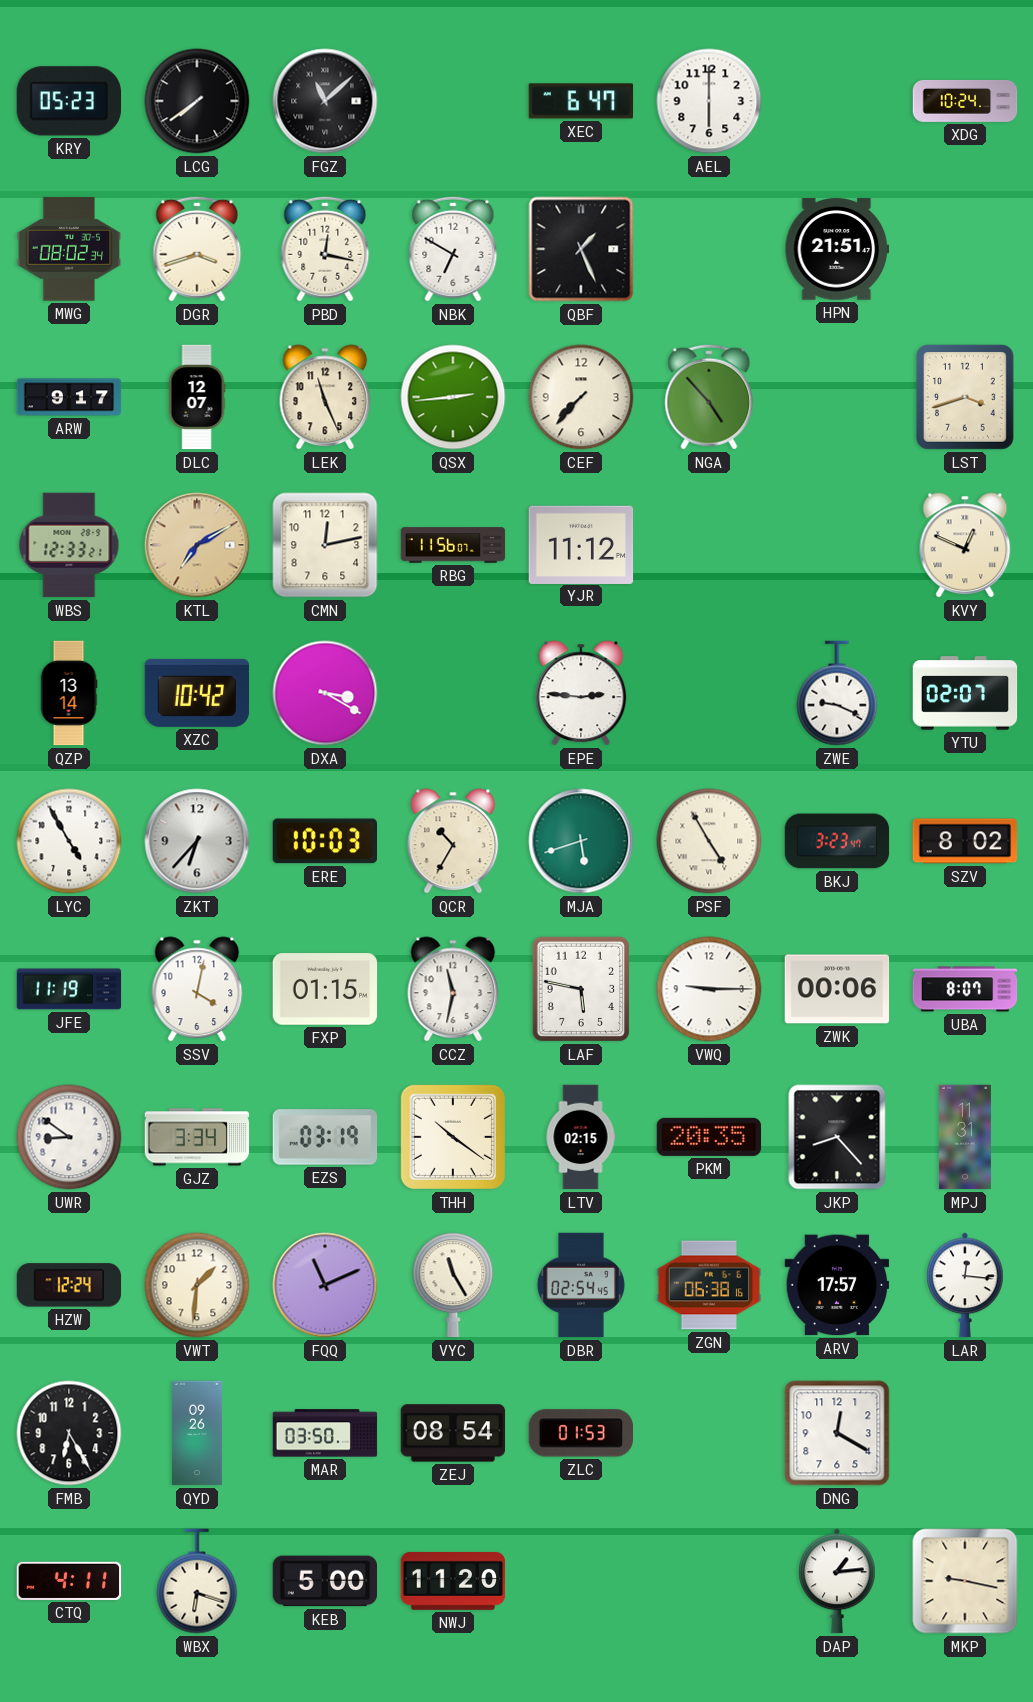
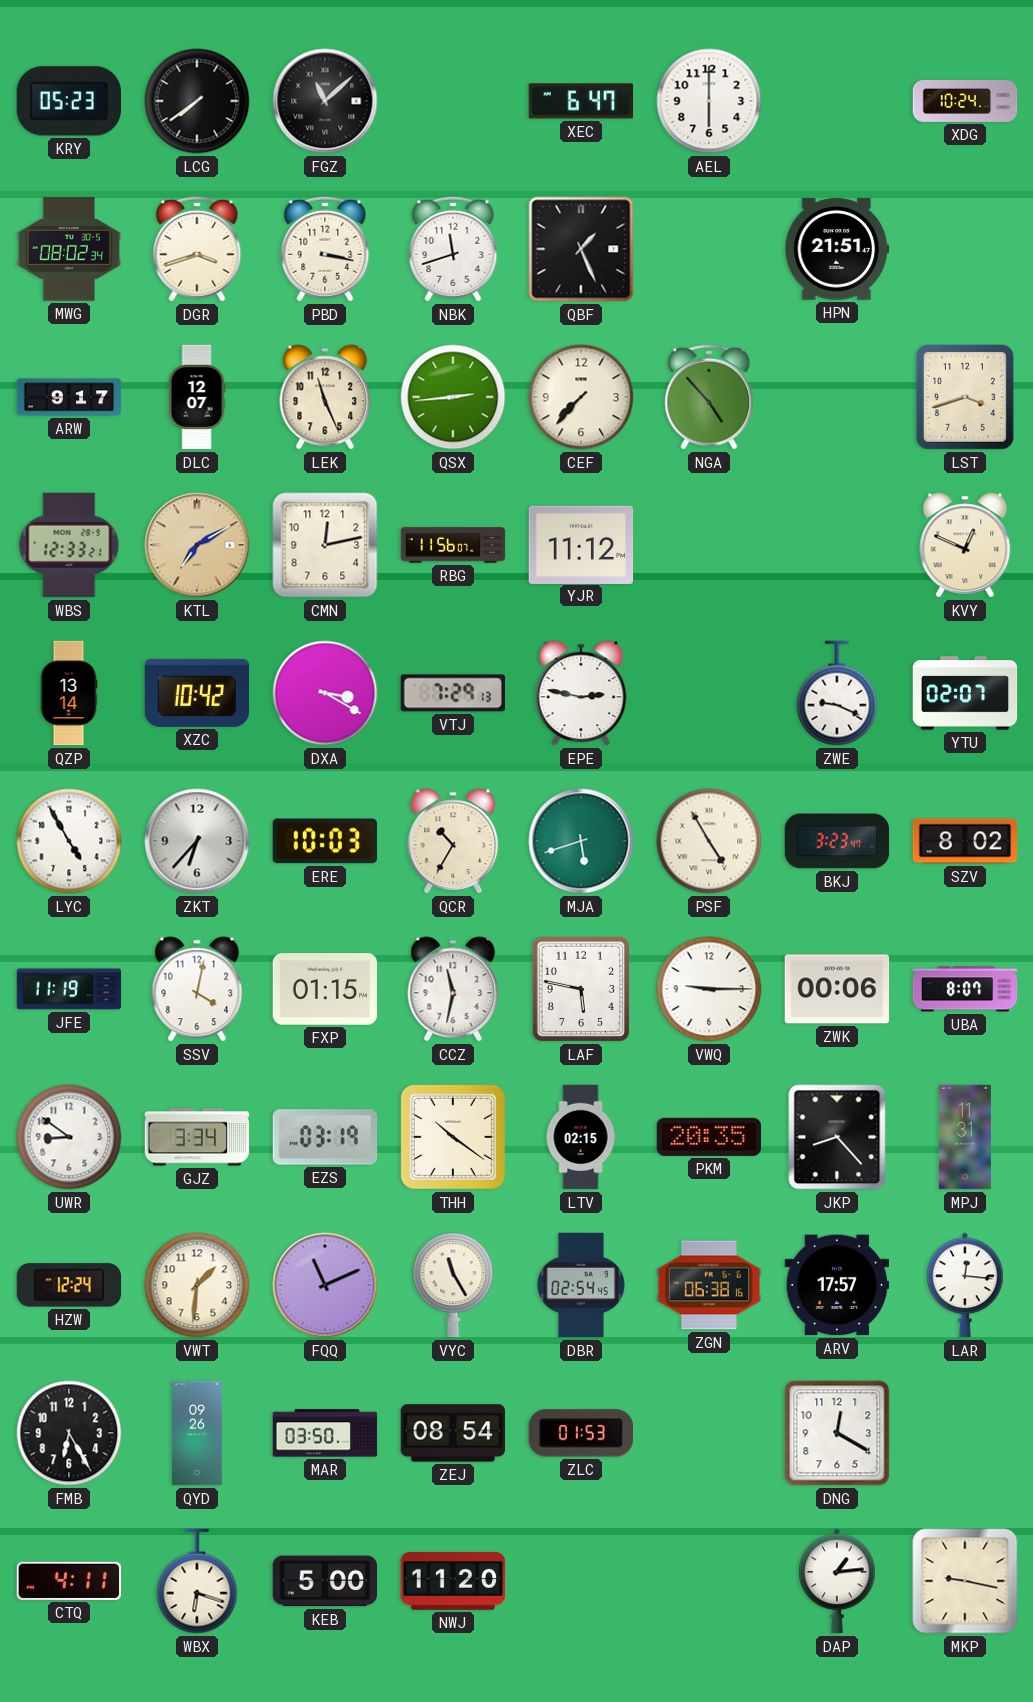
PBD: 12:17 -> 3:17 (325, 249)
NBK: 6:50 -> 11:42 (453, 249)
VTJ: none -> 7:29 (453, 693)
EPE: 2:46 -> 2:47 (581, 693)
